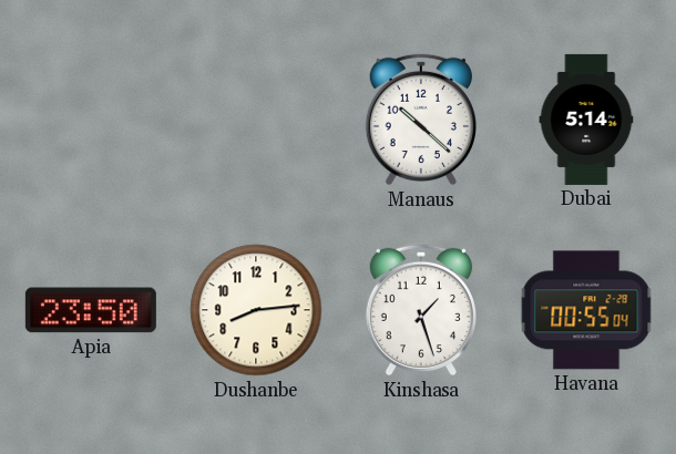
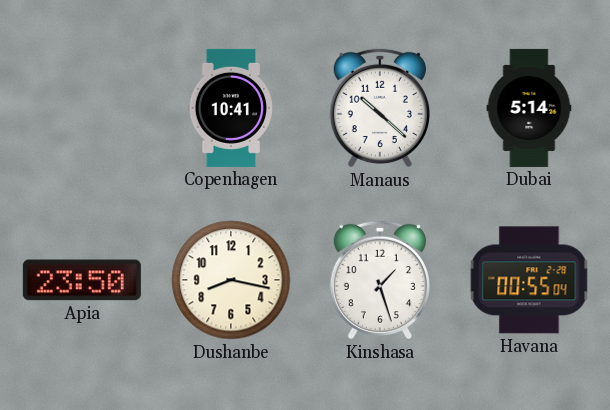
Copenhagen: none -> 10:41 (231, 108)
Dushanbe: 8:14 -> 8:17 (231, 280)
